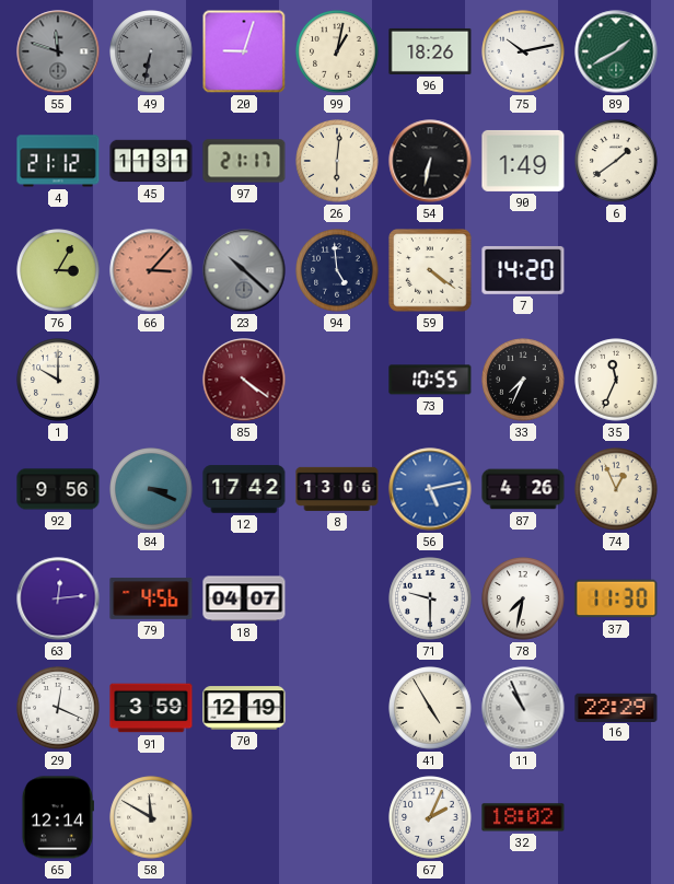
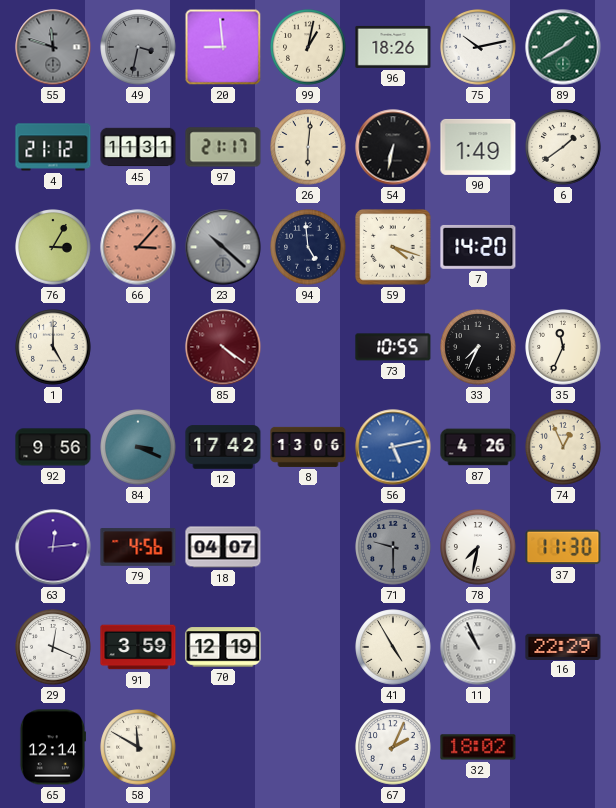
49: 6:32 -> 3:32 (138, 47)
20: 9:03 -> 8:59 (223, 47)
59: 4:21 -> 4:18 (393, 247)
1: 10:00 -> 5:00 (53, 347)
71 dial: white -> grey (393, 547)
